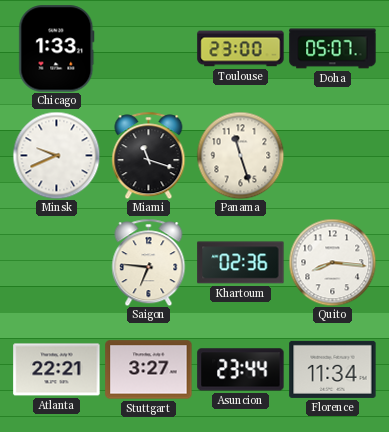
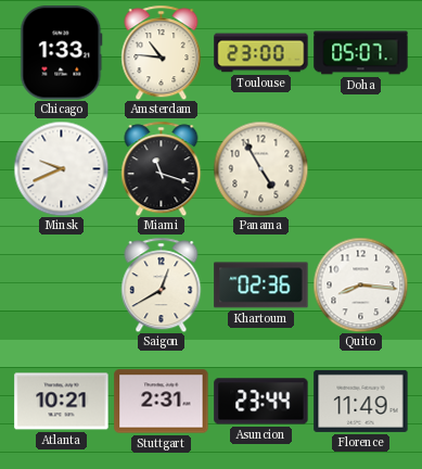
Amsterdam: none -> 10:46 (162, 52)
Panama: 11:27 -> 4:55 (260, 168)
Saigon: 6:46 -> 12:40 (162, 284)
Atlanta: 22:21 -> 10:21 (62, 402)
Stuttgart: 3:27 -> 2:31 (162, 402)
Florence: 11:34 -> 11:49 (361, 401)
